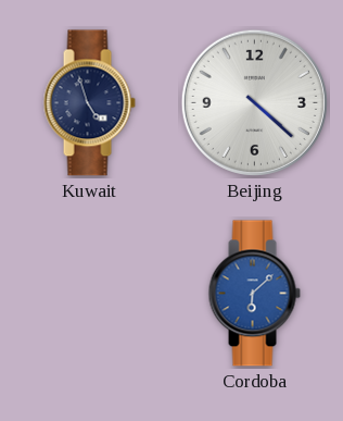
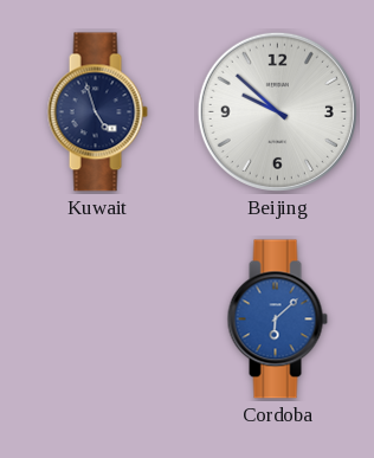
Beijing: 4:22 -> 9:52 (277, 111)
